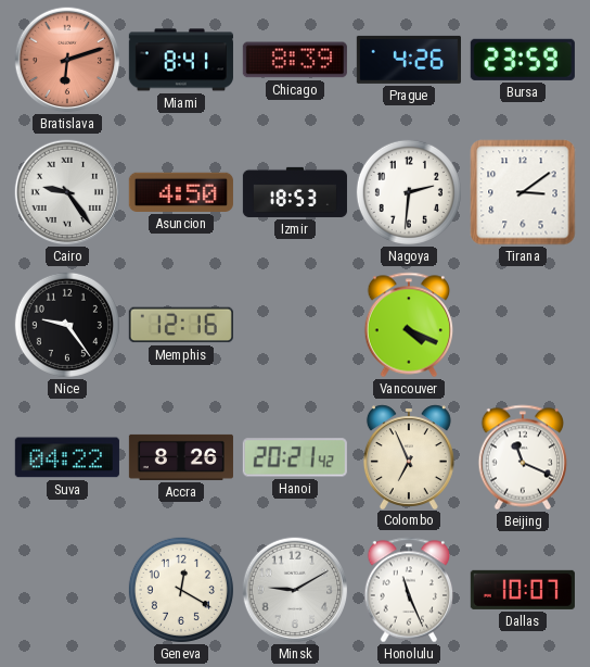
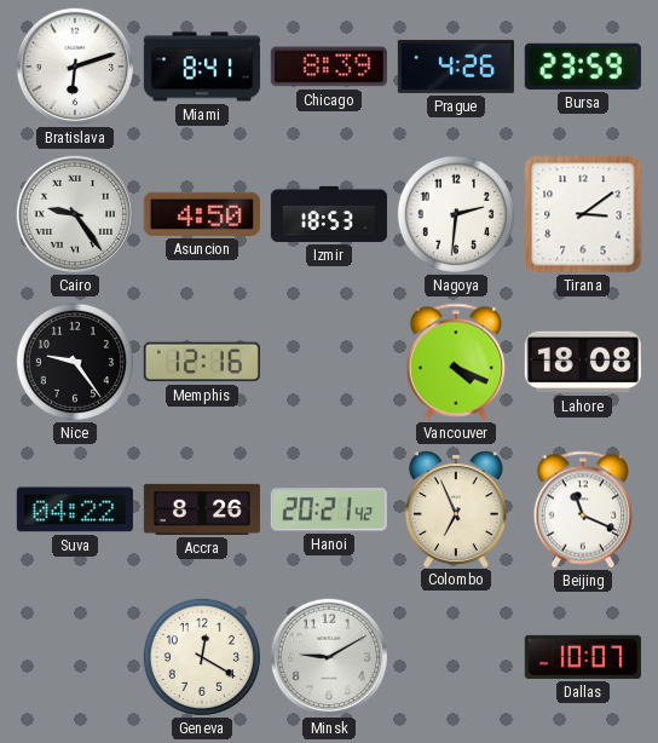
Bratislava dial: salmon -> white (75, 67)
Lahore: none -> 18:08 (583, 362)
Honolulu: 11:26 -> none (409, 590)
